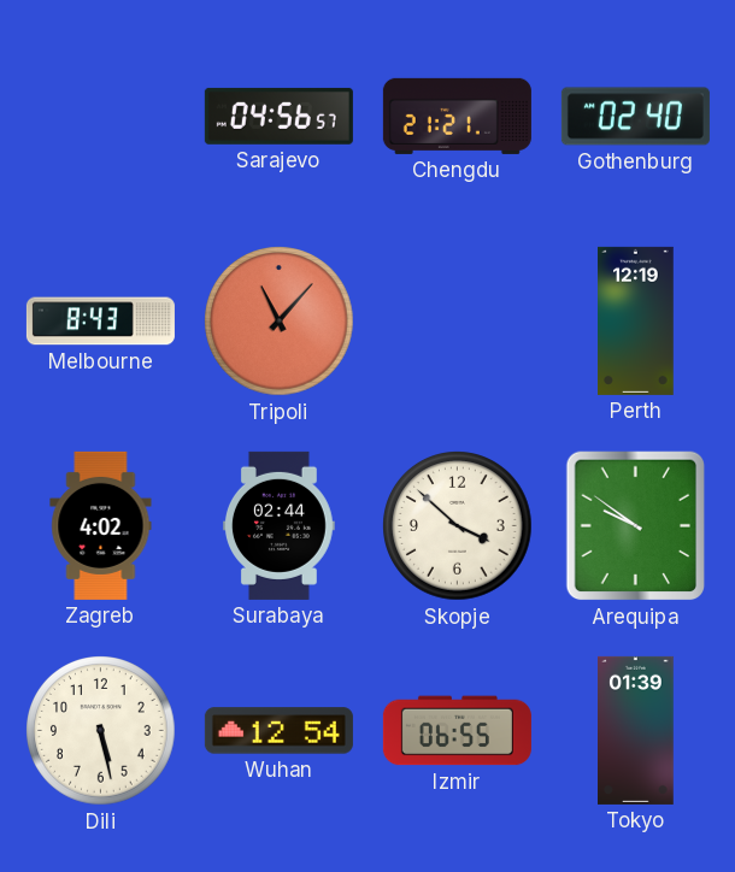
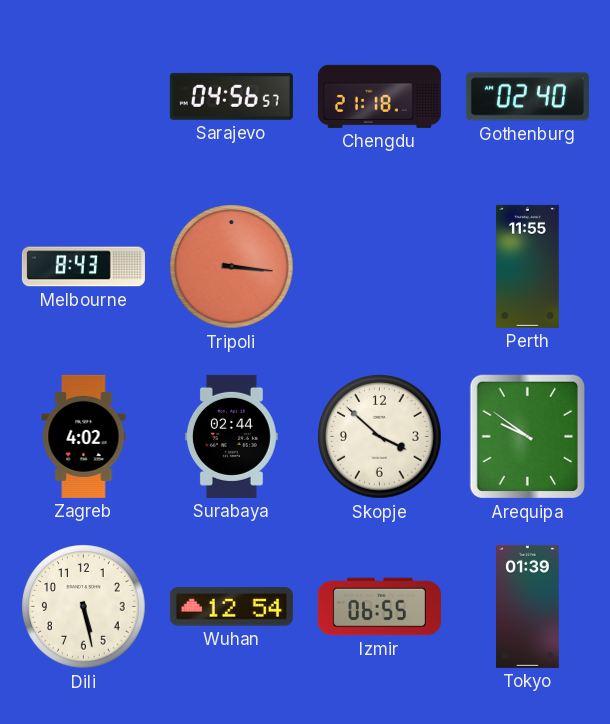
Chengdu: 21:21 -> 21:18 (379, 96)
Tripoli: 11:07 -> 3:16 (232, 267)
Perth: 12:19 -> 11:55 (528, 266)
